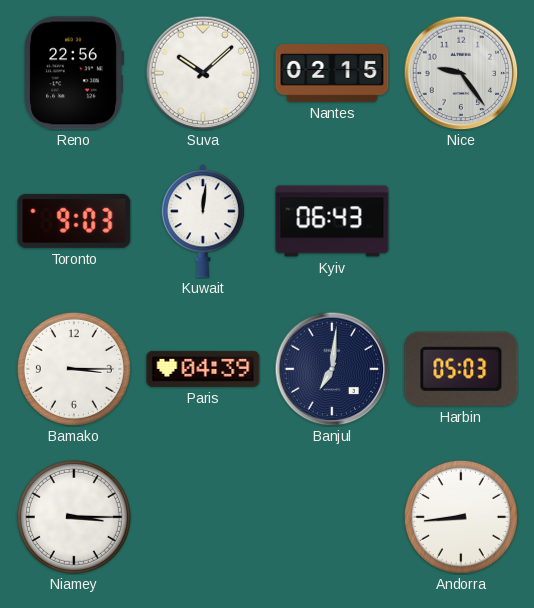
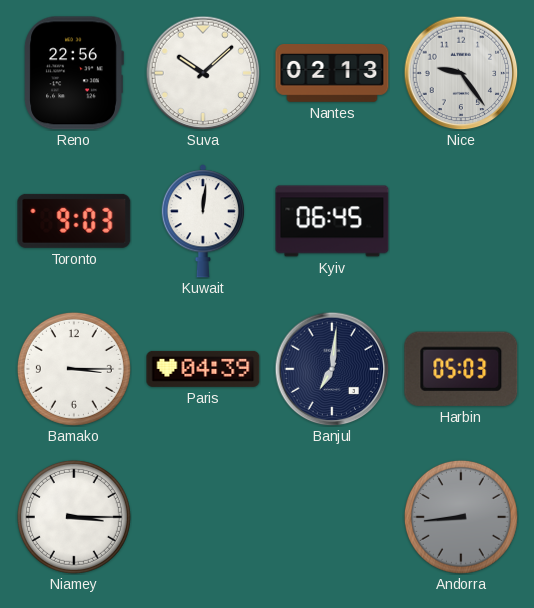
Nantes: 02:15 -> 02:13 (332, 74)
Kyiv: 06:43 -> 06:45 (332, 221)
Andorra dial: white -> grey (461, 517)
